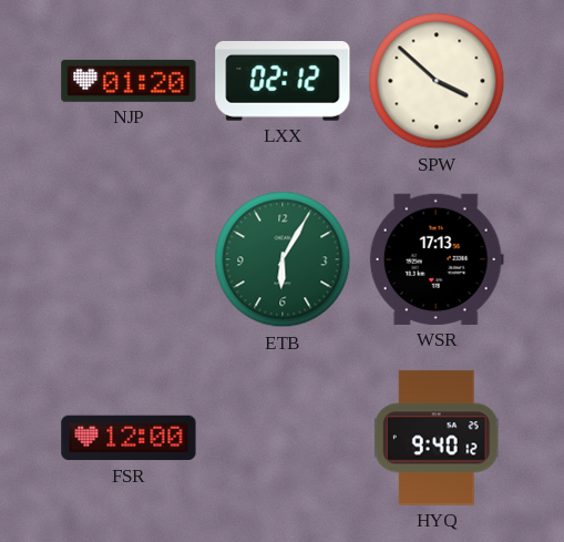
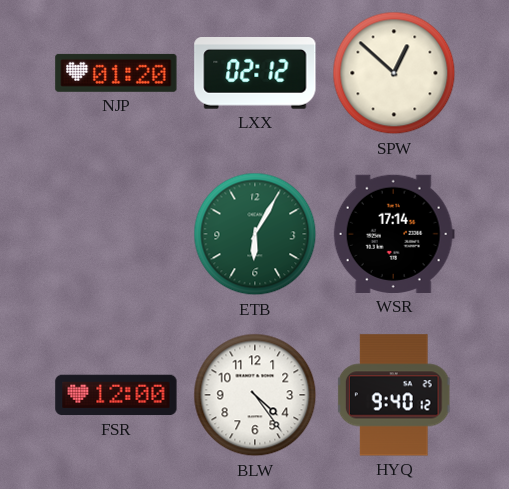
SPW: 3:52 -> 12:52 (394, 73)
WSR: 17:13 -> 17:14 (394, 234)
BLW: none -> 4:24 (255, 395)
